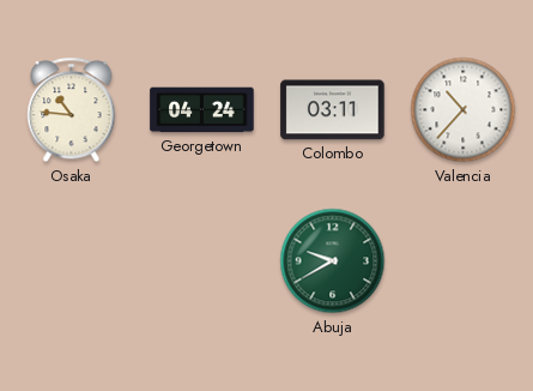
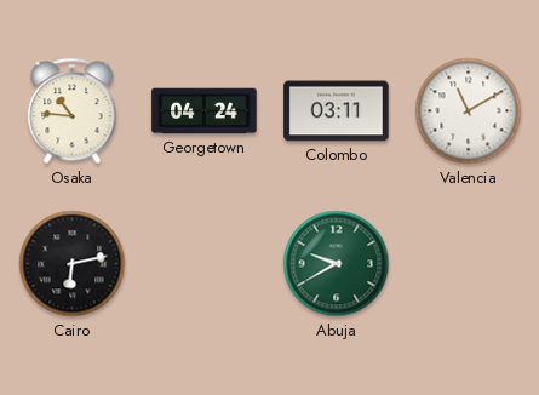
Valencia: 10:37 -> 11:10 (469, 111)
Cairo: none -> 6:13 (73, 264)
